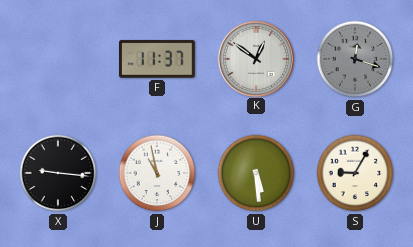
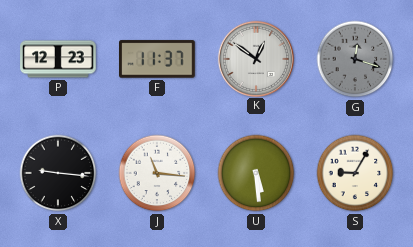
P: none -> 12:23 (58, 59)
J: 10:58 -> 11:16 (157, 173)
